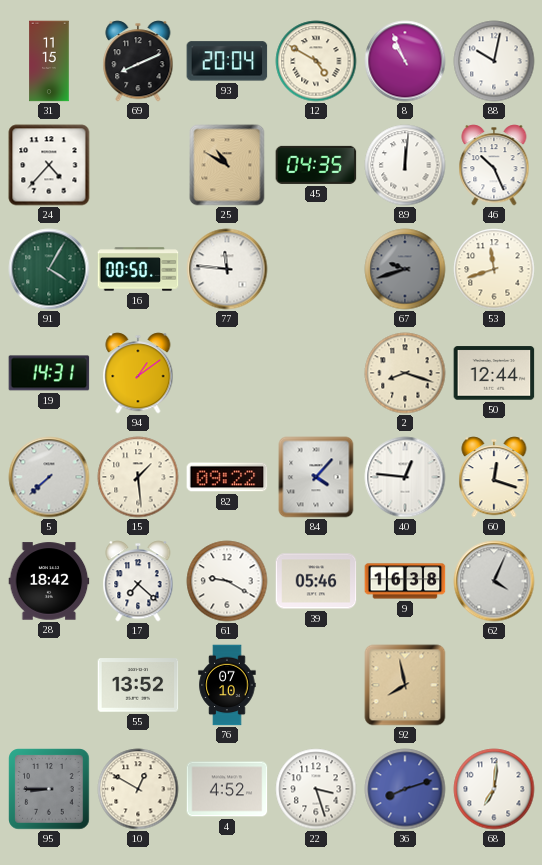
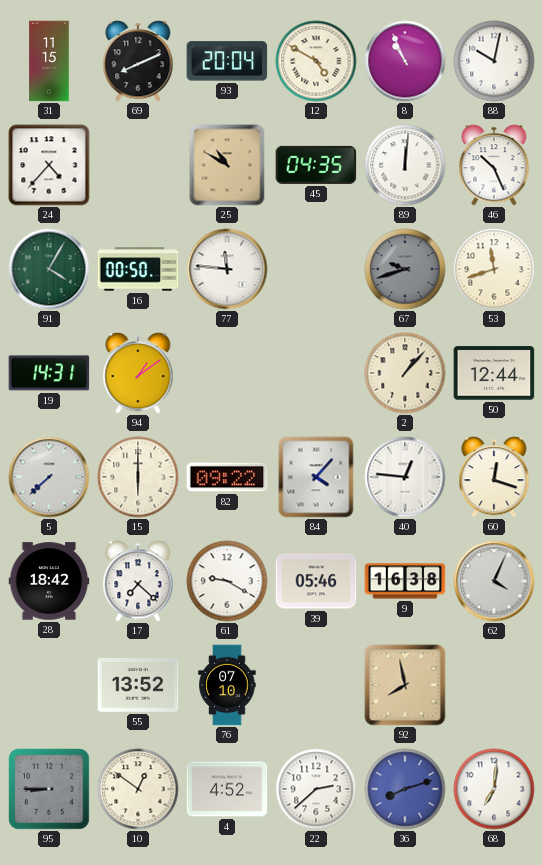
2: 8:18 -> 1:07 (405, 373)
15: 1:29 -> 6:00 (138, 477)
10: 12:50 -> 12:51 (138, 789)
22: 3:27 -> 2:38 (316, 789)
